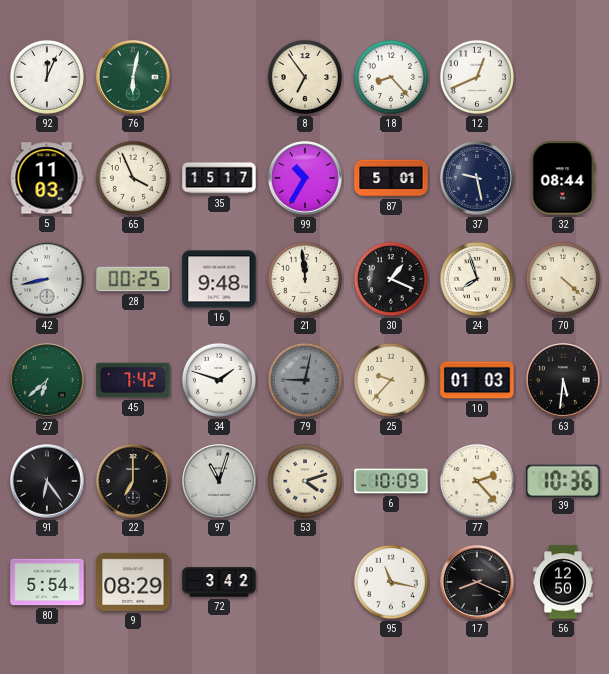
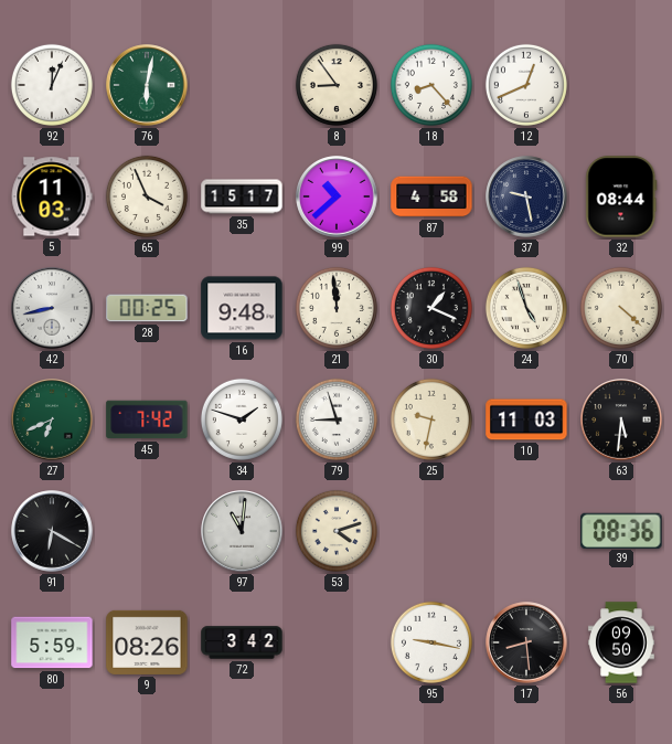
8: 6:54 -> 8:54 (337, 85)
99: 10:35 -> 10:38 (337, 196)
87: 5:01 -> 4:58 (431, 196)
24: 7:57 -> 4:57 (526, 308)
27: 6:38 -> 6:41 (52, 419)
79: 9:02 -> 8:57 (337, 419)
79 dial: grey -> white (337, 419)
25: 9:37 -> 9:32 (431, 419)
10: 01:03 -> 11:03 (526, 419)
91: 6:24 -> 6:20 (52, 531)
22: 7:00 -> none (133, 481)
97: 11:03 -> 11:01 (242, 531)
6: 10:09 -> none (391, 481)
77: 2:23 -> none (477, 481)
39: 10:36 -> 08:36 (621, 530)
80: 5:54 -> 5:59 (52, 642)
9: 08:29 -> 08:26 (147, 642)
95: 11:17 -> 9:17 (431, 642)
17: 8:19 -> 8:29 (526, 642)
56: 12:50 -> 09:50 (621, 642)
